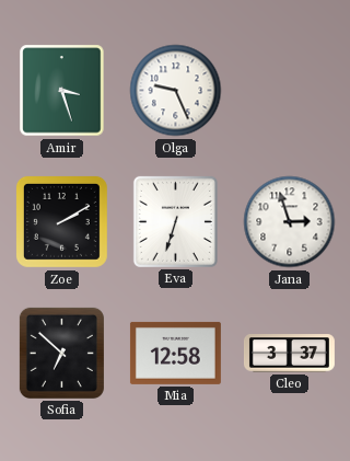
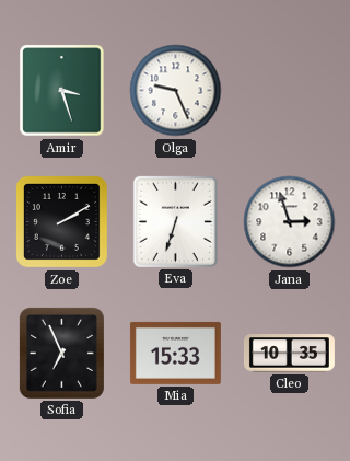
Sofia: 6:52 -> 6:56 (61, 353)
Mia: 12:58 -> 15:33 (175, 353)
Cleo: 3:37 -> 10:35 (289, 354)
